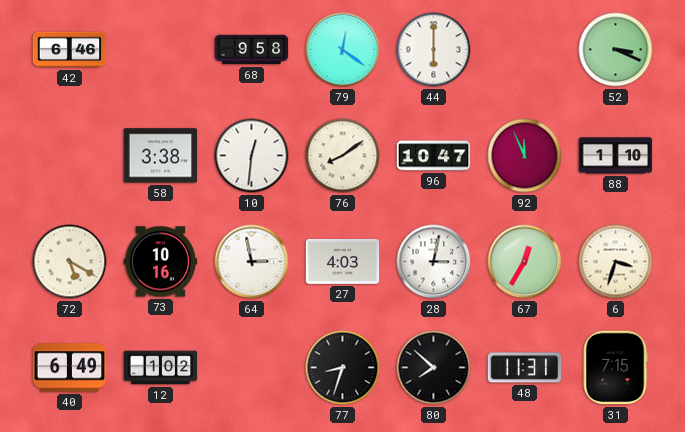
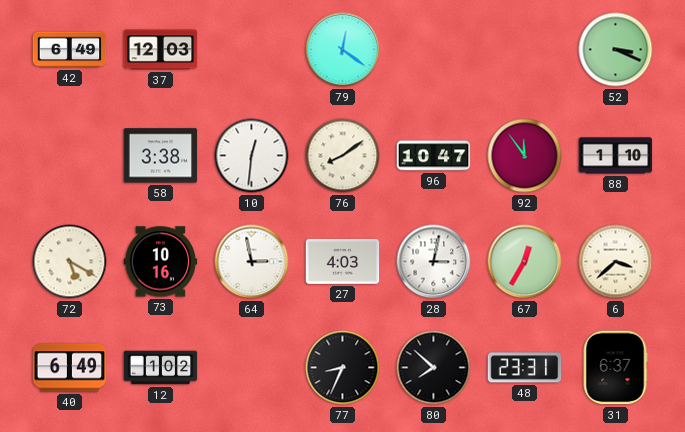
42: 6:46 -> 6:49 (70, 50)
37: none -> 12:03 (161, 50)
68: 9:58 -> none (252, 50)
44: 6:00 -> none (434, 50)
92: 11:56 -> 11:54 (525, 156)
6: 3:33 -> 3:38 (616, 262)
77: 8:33 -> 8:34 (343, 368)
48: 11:31 -> 23:31 (525, 368)
31: 7:15 -> 6:37 (615, 368)
